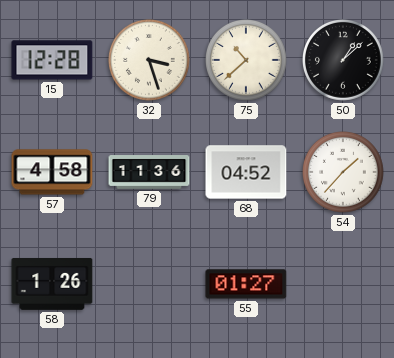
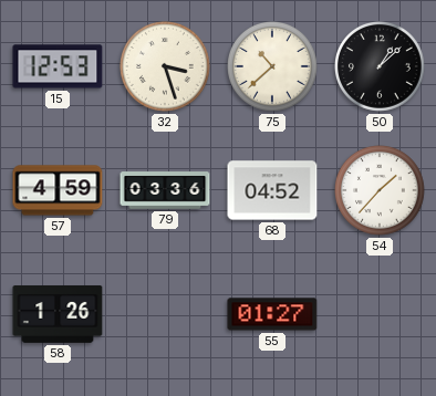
15: 12:28 -> 12:53 (58, 66)
57: 4:58 -> 4:59 (58, 190)
79: 11:36 -> 03:36 (165, 190)
